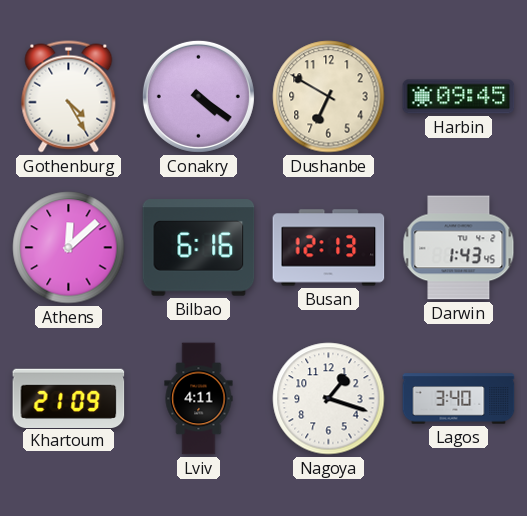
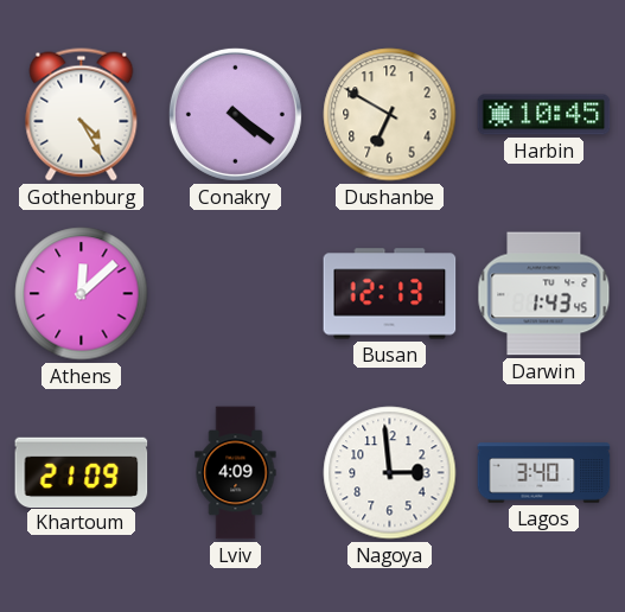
Harbin: 09:45 -> 10:45 (544, 115)
Bilbao: 6:16 -> none (199, 248)
Lviv: 4:11 -> 4:09 (236, 473)
Nagoya: 1:18 -> 2:59 (390, 473)
